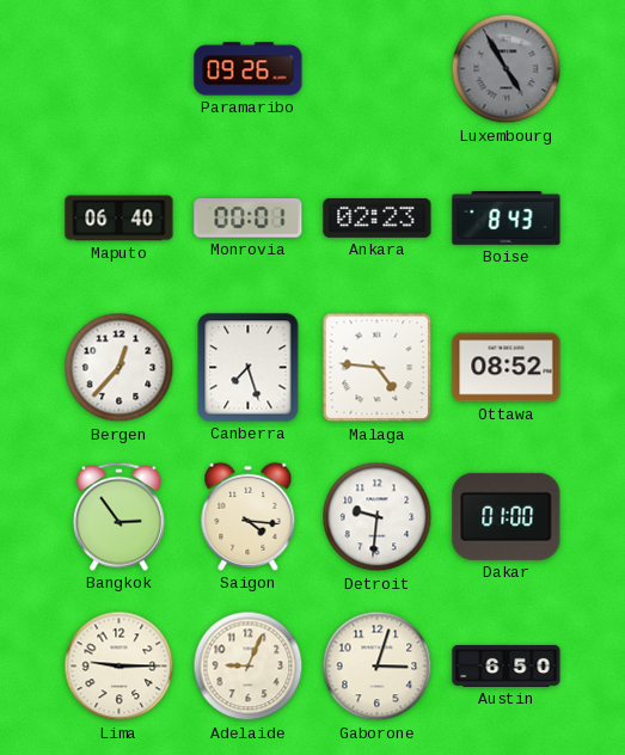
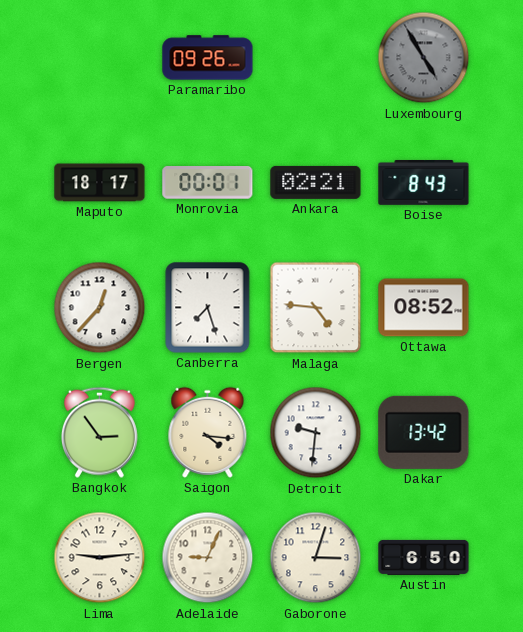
Maputo: 06:40 -> 18:17 (100, 183)
Ankara: 02:23 -> 02:21 (316, 182)
Dakar: 01:00 -> 13:42 (424, 432)
Lima: 9:15 -> 9:14 (100, 558)
